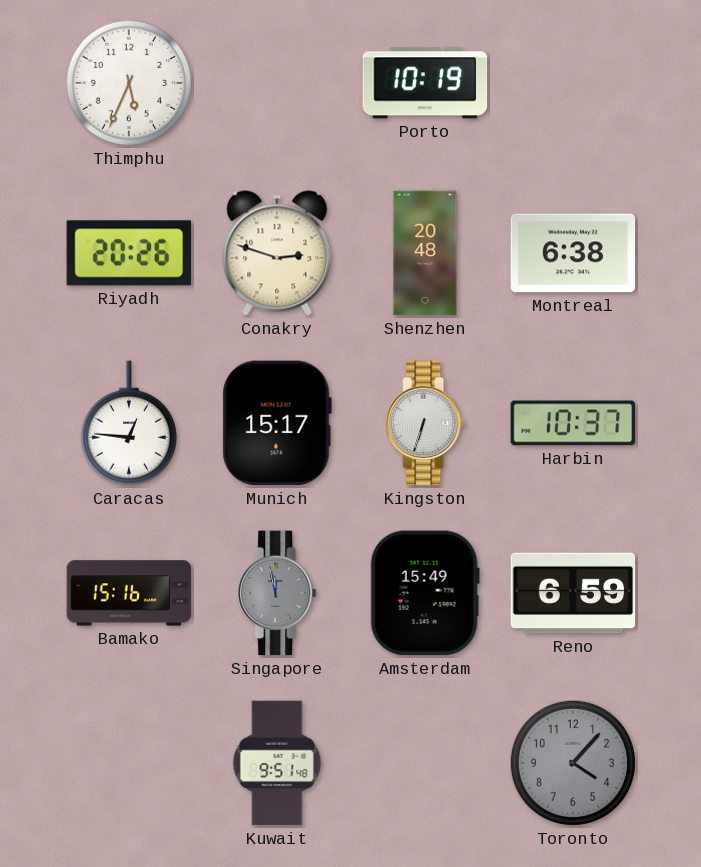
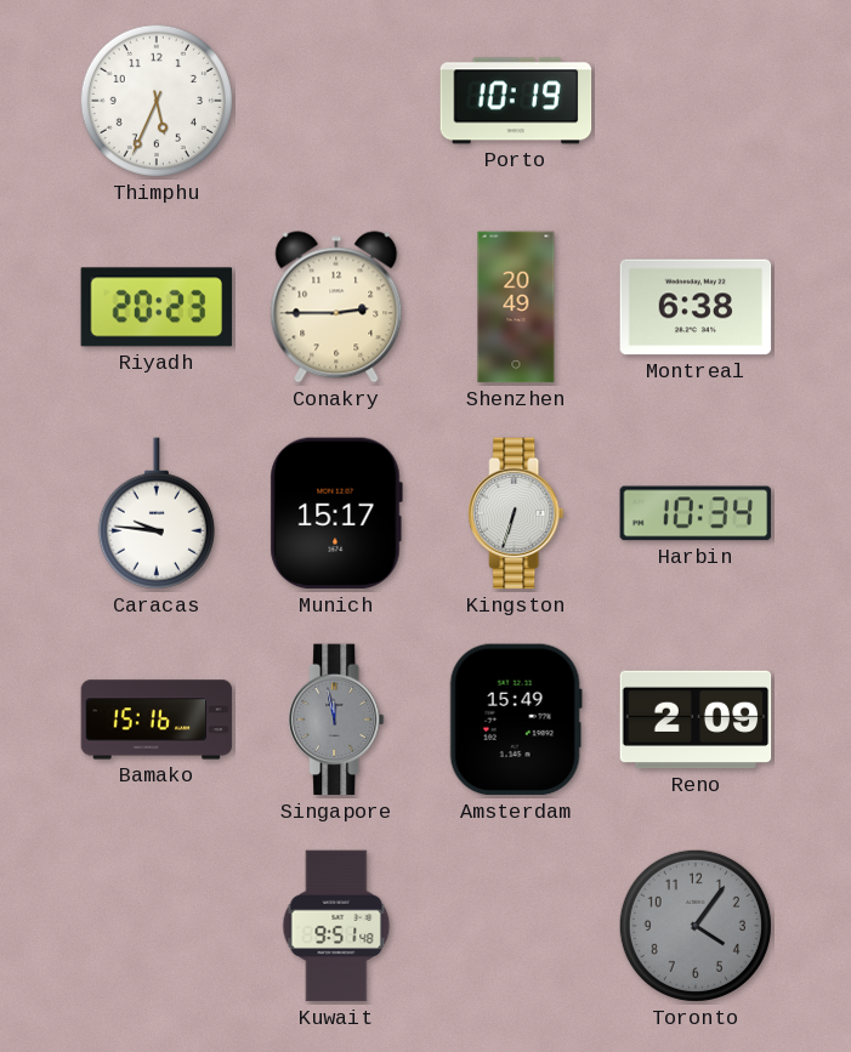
Riyadh: 20:26 -> 20:23 (157, 307)
Conakry: 2:48 -> 2:45 (336, 307)
Shenzhen: 20:48 -> 20:49 (516, 307)
Caracas: 12:46 -> 9:46 (157, 513)
Harbin: 10:37 -> 10:34 (696, 513)
Reno: 6:59 -> 2:09 (696, 720)
Toronto: 4:07 -> 4:06 (696, 926)
